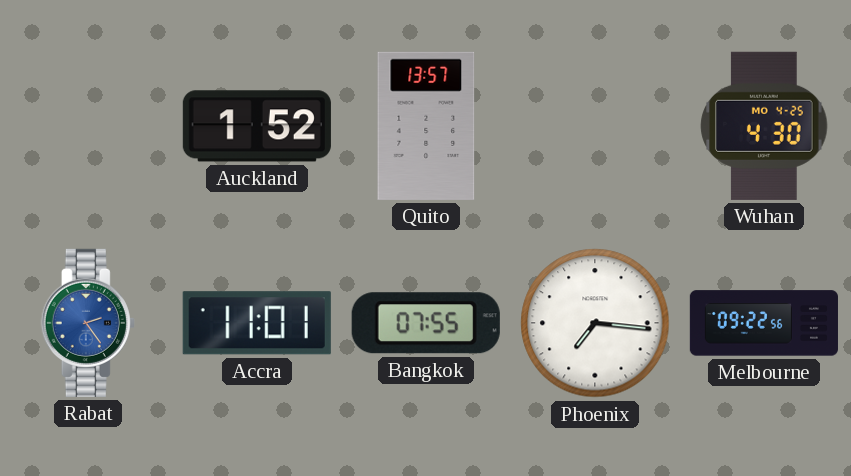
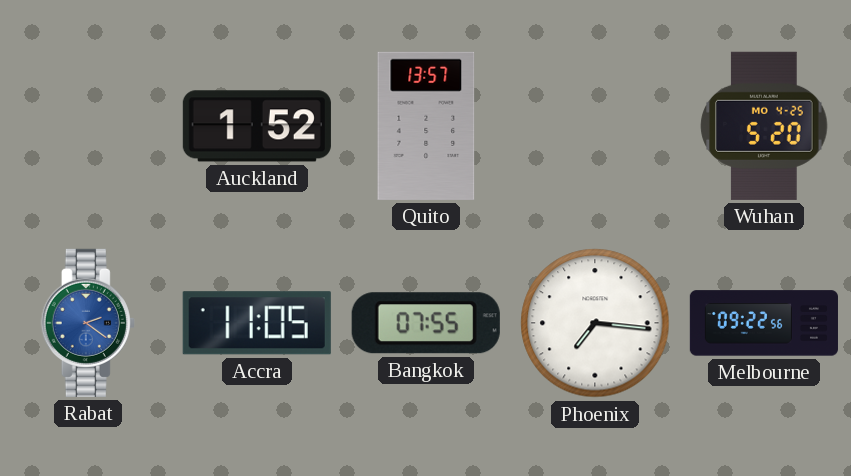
Wuhan: 4:30 -> 5:20 (764, 126)
Rabat: 2:24 -> 2:21 (88, 323)
Accra: 11:01 -> 11:05 (257, 323)
